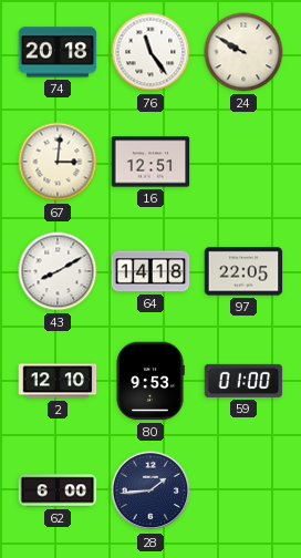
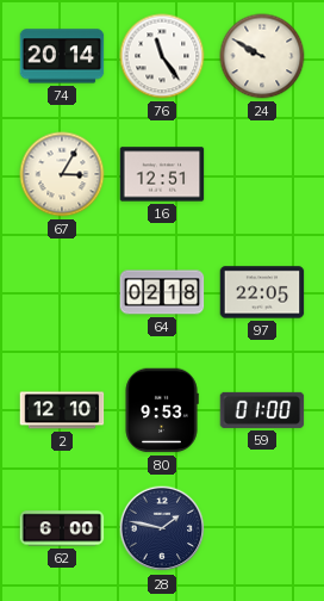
74: 20:18 -> 20:14 (62, 56)
67: 3:01 -> 3:05 (62, 174)
43: 8:10 -> none (58, 271)
64: 14:18 -> 02:18 (162, 292)
28: 1:44 -> 1:47 (162, 528)
